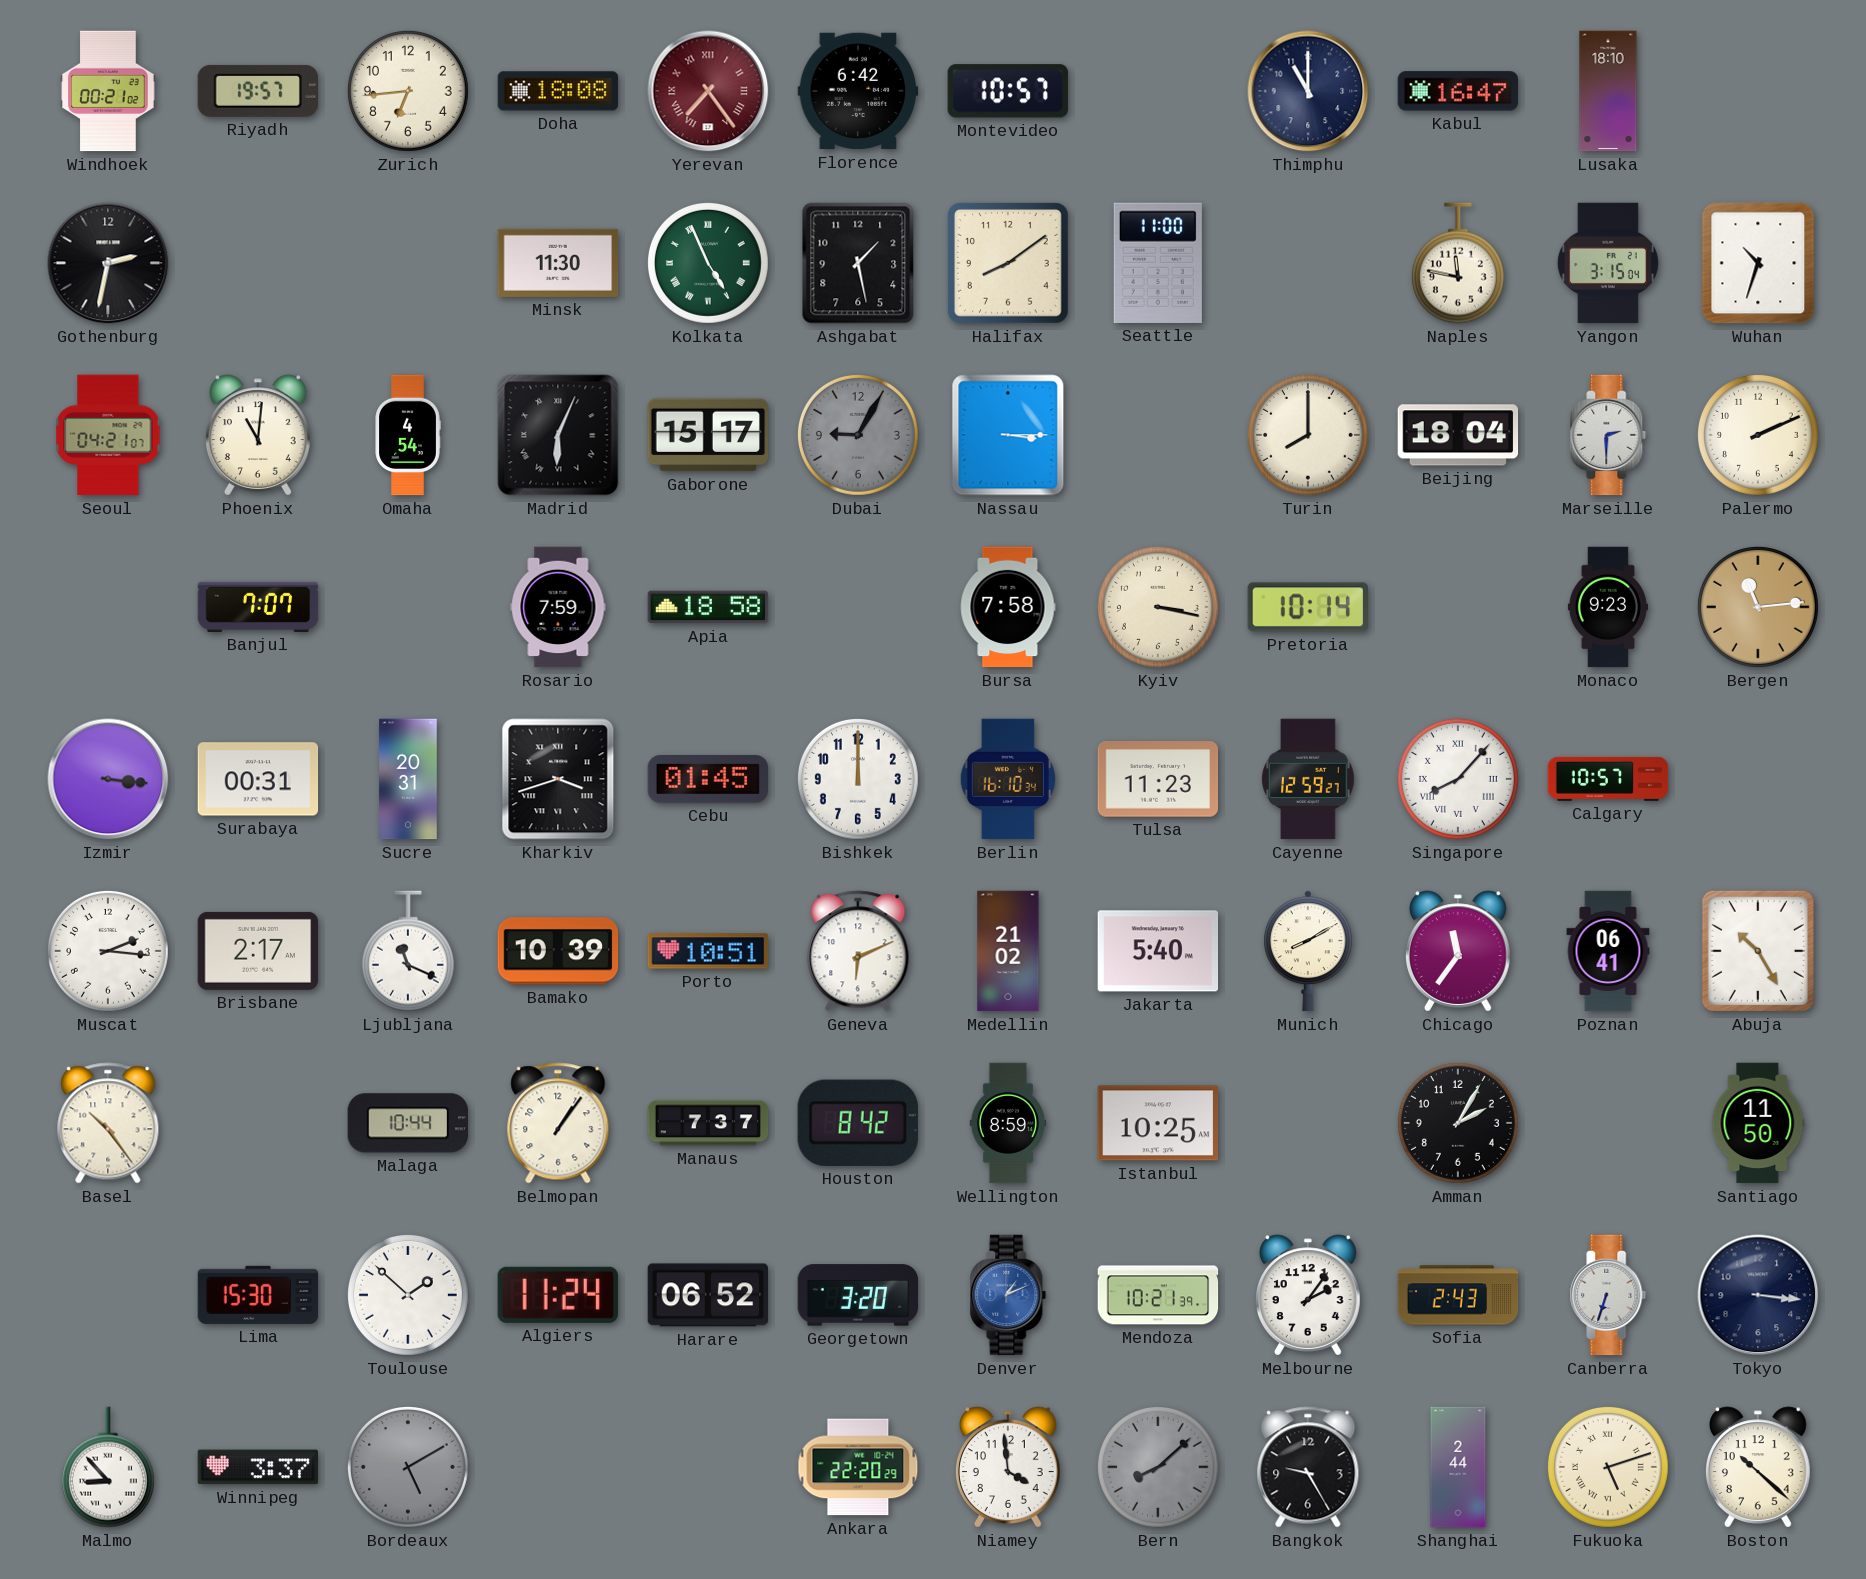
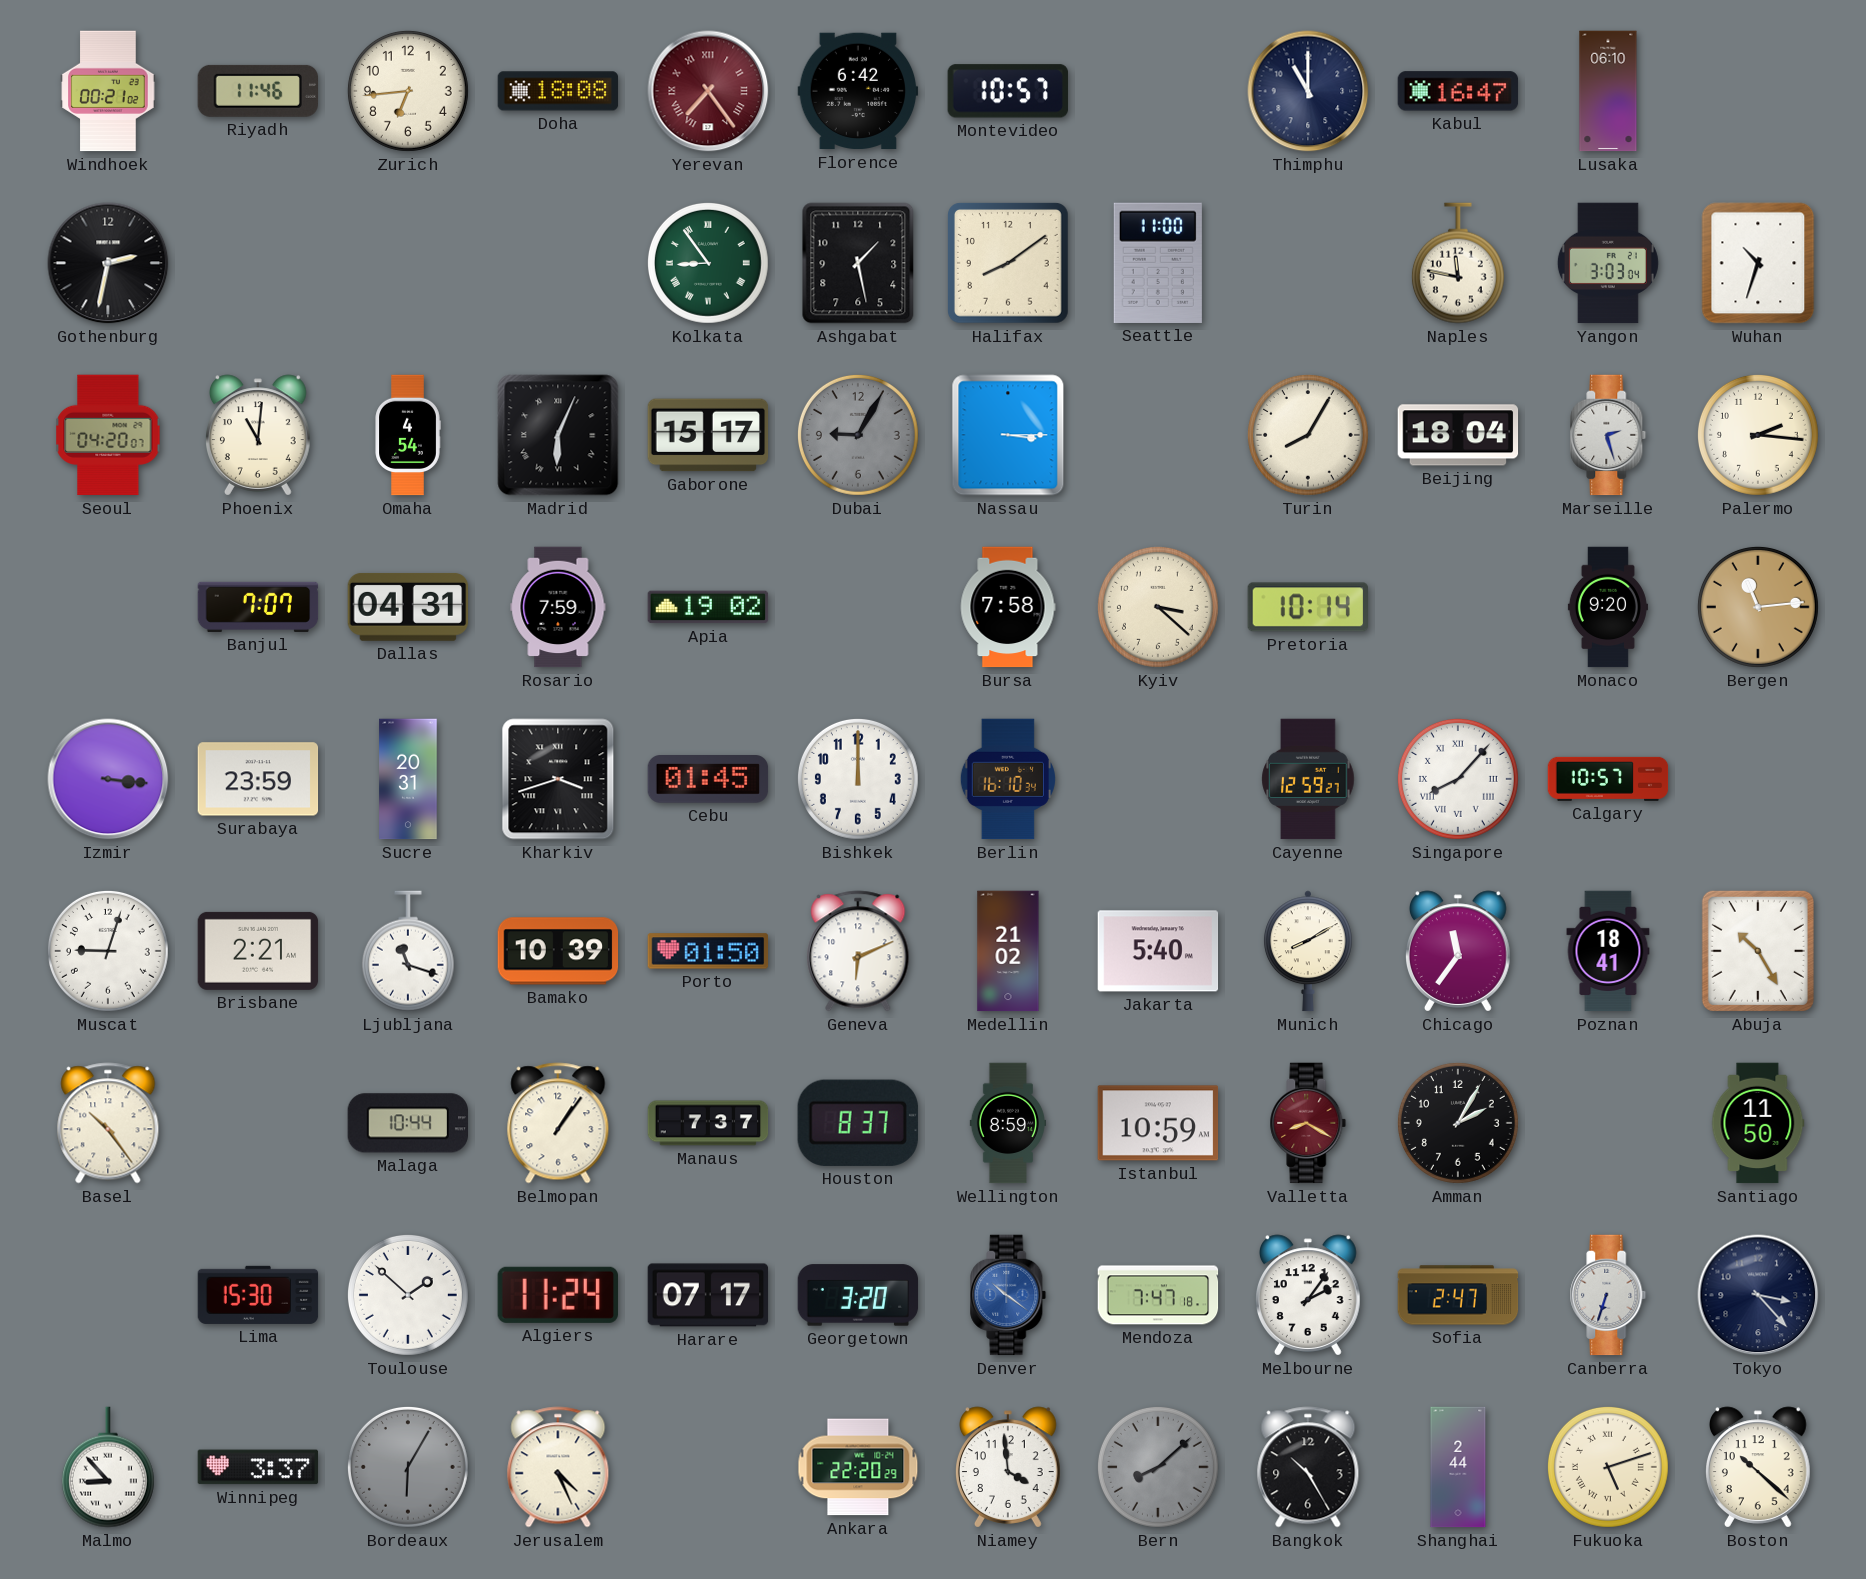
Riyadh: 19:57 -> 11:46 (257, 91)
Lusaka: 18:10 -> 06:10 (1608, 91)
Minsk: 11:30 -> none (558, 263)
Kolkata: 4:56 -> 8:54 (708, 263)
Yangon: 3:15 -> 3:03 (1608, 263)
Seoul: 04:21 -> 04:20 (108, 435)
Turin: 8:00 -> 8:05 (1308, 435)
Marseille: 2:30 -> 2:27 (1608, 435)
Palermo: 2:11 -> 2:16 (1758, 435)
Dallas: none -> 04:31 (408, 607)
Apia: 18:58 -> 19:02 (708, 607)
Kyiv: 3:17 -> 3:22 (1158, 607)
Monaco: 9:23 -> 9:20 (1608, 607)
Surabaya: 00:31 -> 23:59 (258, 779)
Tulsa: 11:23 -> none (1158, 779)
Muscat: 2:16 -> 9:03 (108, 951)
Brisbane: 2:17 -> 2:21 (258, 951)
Ljubljana: 11:19 -> 11:18 (408, 951)
Porto: 10:51 -> 01:50 (708, 951)
Poznan: 06:41 -> 18:41 (1608, 951)
Houston: 8:42 -> 8:37 (858, 1123)
Istanbul: 10:25 -> 10:59 (1158, 1123)
Valletta: none -> 8:20 (1308, 1123)
Harare: 06:52 -> 07:17 (708, 1295)
Denver: 1:11 -> 10:21 (1008, 1295)
Mendoza: 10:21 -> 7:47 (1158, 1295)
Sofia: 2:43 -> 2:47 (1458, 1295)
Tokyo: 3:16 -> 3:23 (1758, 1295)
Bordeaux: 5:10 -> 6:05 (408, 1467)
Jerusalem: none -> 4:26 (558, 1467)
Bangkok: 9:25 -> 10:25 (1308, 1467)
